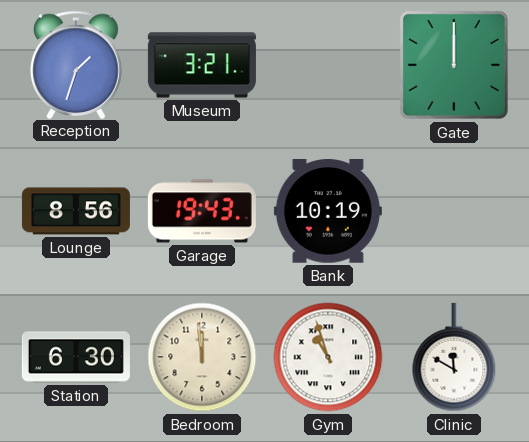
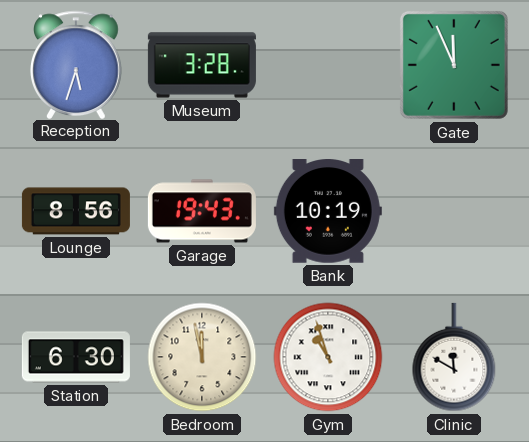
Reception: 1:33 -> 5:33 (77, 64)
Museum: 3:21 -> 3:28 (202, 65)
Gate: 12:00 -> 11:56 (454, 65)
Bedroom: 11:59 -> 11:58 (202, 357)
